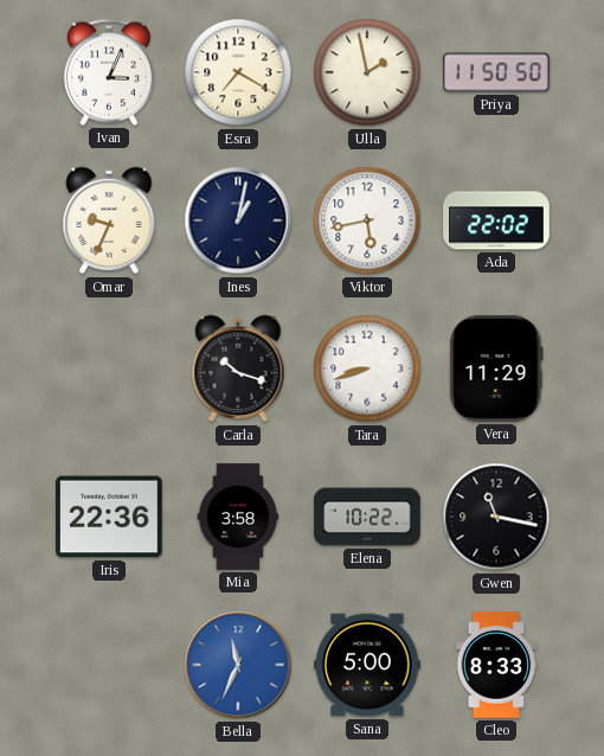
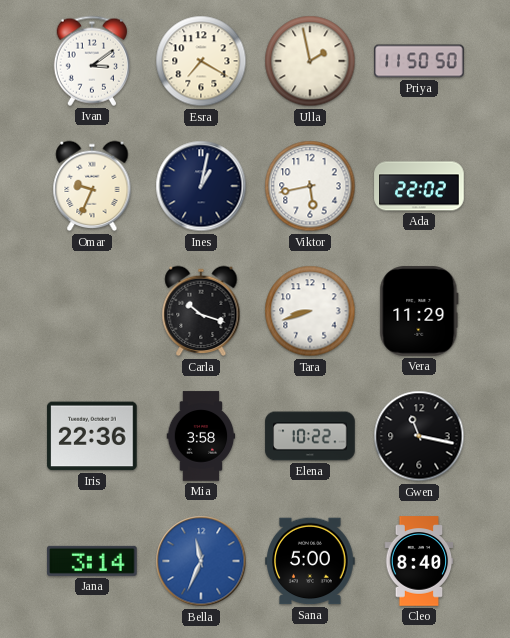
Ivan: 3:04 -> 3:09 (92, 61)
Jana: none -> 3:14 (93, 561)
Cleo: 8:33 -> 8:40 (419, 561)
